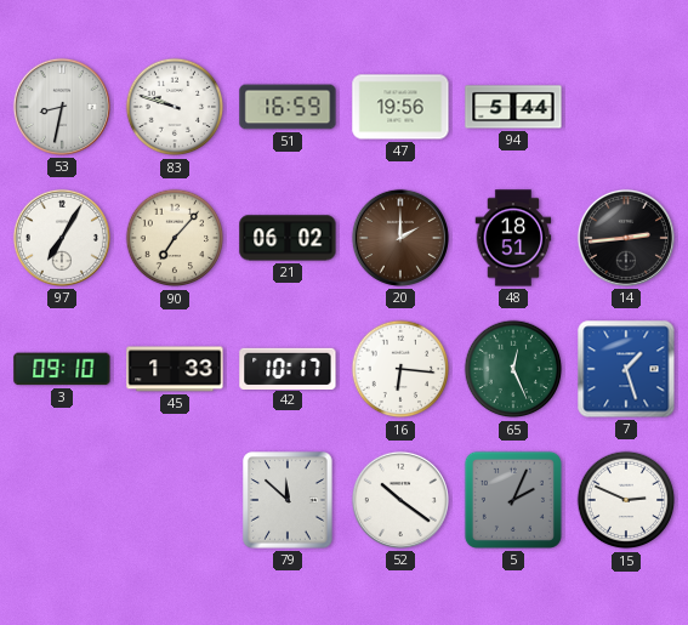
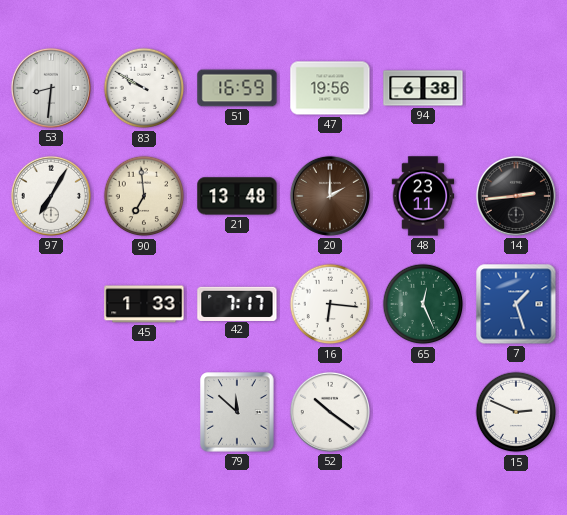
53: 8:32 -> 8:31 (51, 88)
83: 9:48 -> 9:50 (144, 88)
94: 5:44 -> 6:38 (423, 88)
90: 7:07 -> 6:59 (144, 196)
21: 06:02 -> 13:48 (237, 196)
48: 18:51 -> 23:11 (423, 196)
3: 09:10 -> none (62, 369)
42: 10:17 -> 7:17 (237, 303)
5: 2:04 -> none (513, 500)
